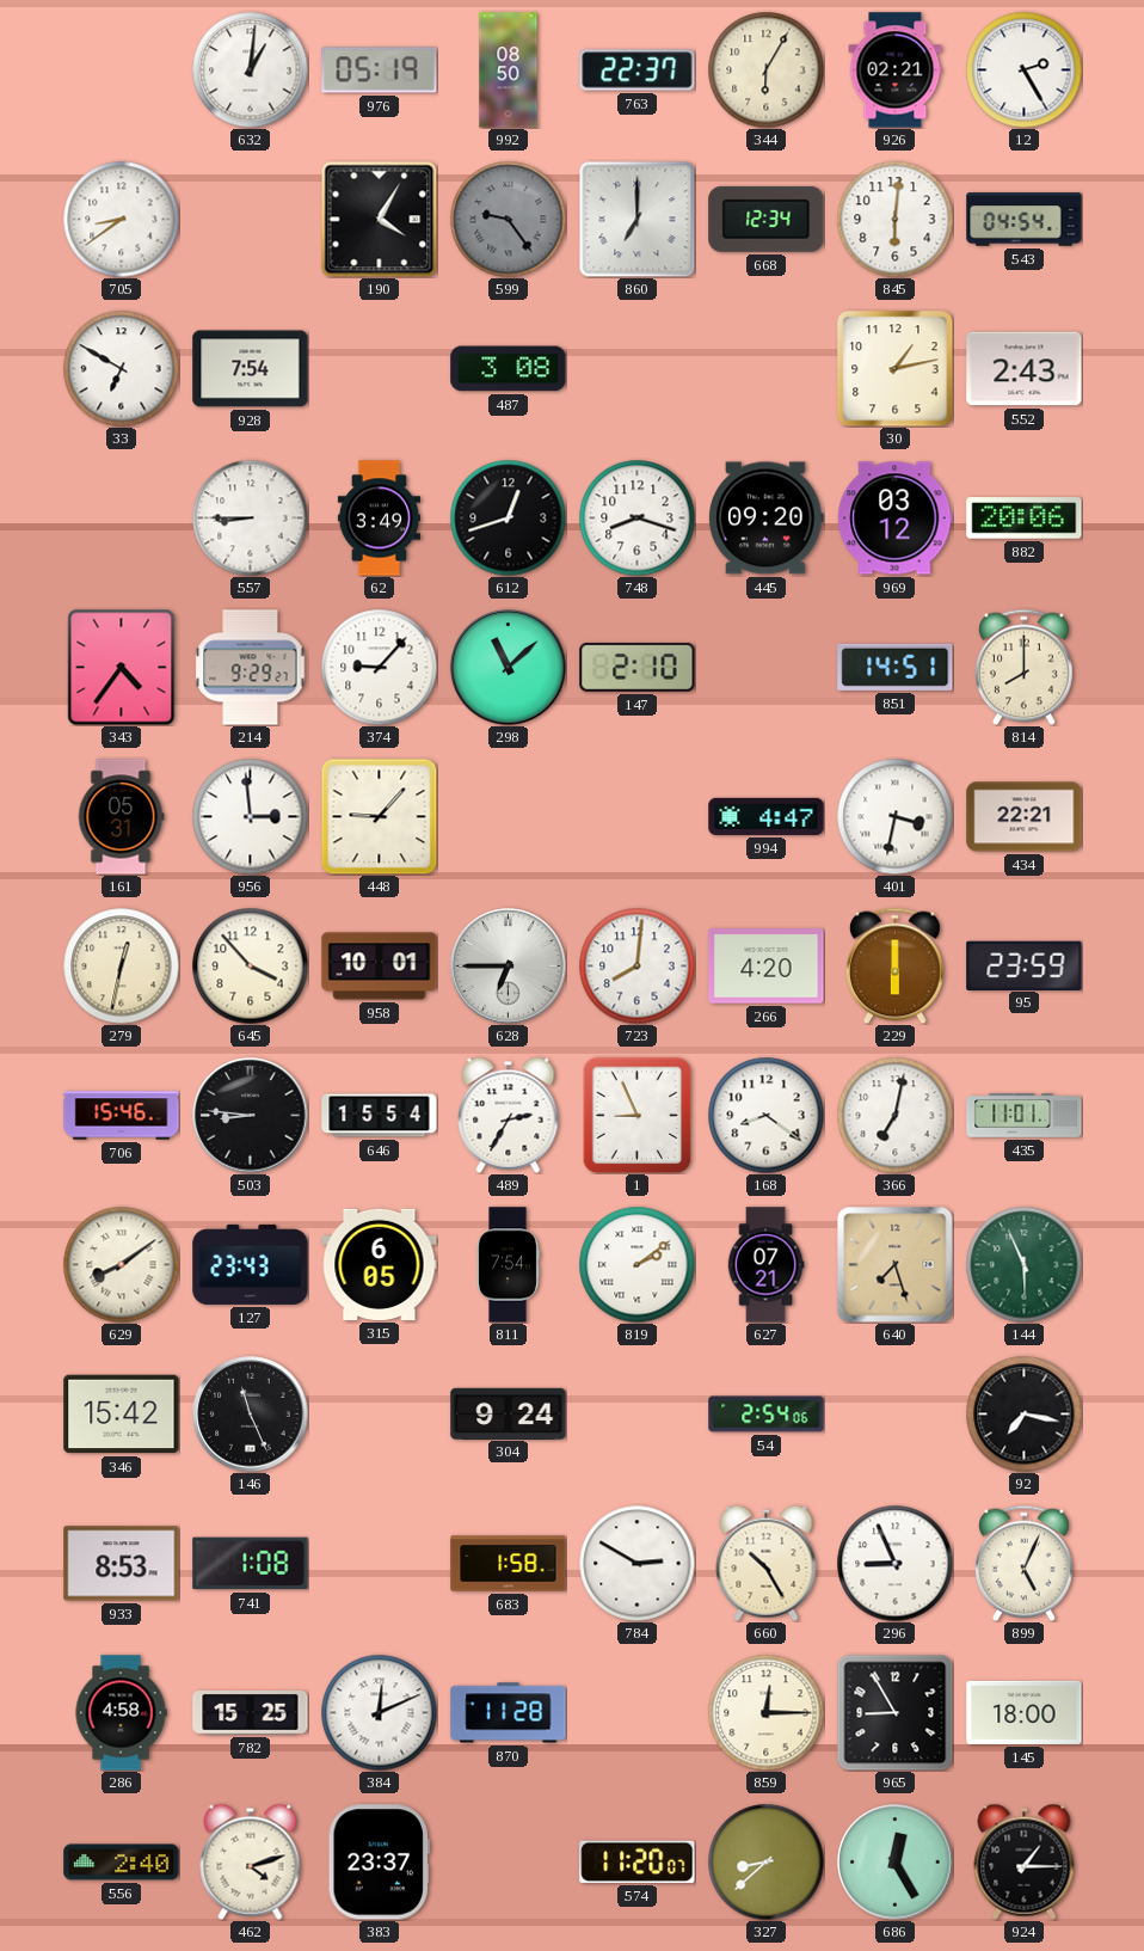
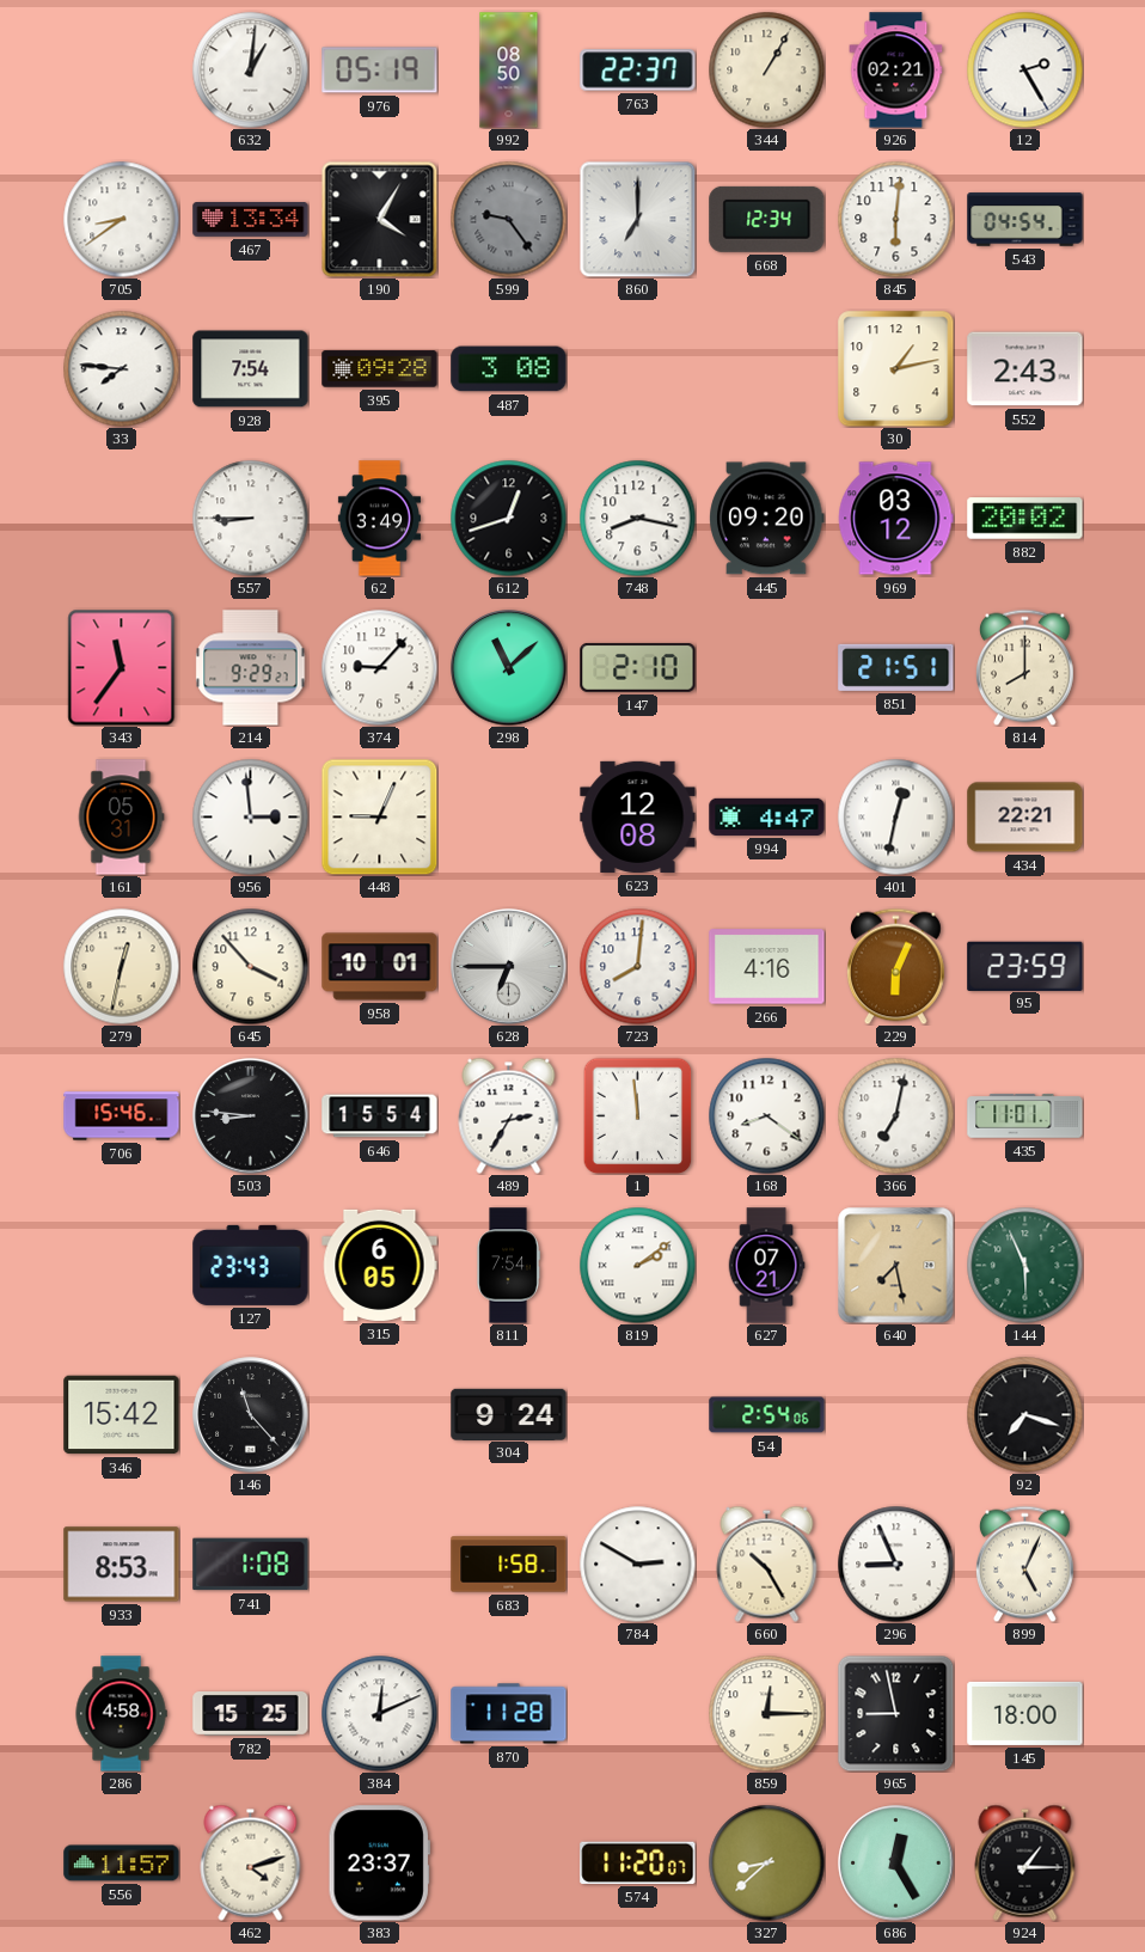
344: 6:05 -> 1:05 (766, 69)
467: none -> 13:34 (251, 220)
33: 6:50 -> 7:46 (121, 368)
395: none -> 09:28 (380, 369)
748: 8:18 -> 8:17 (637, 518)
882: 20:06 -> 20:02 (1025, 519)
343: 4:36 -> 11:36 (122, 667)
851: 14:51 -> 21:51 (896, 667)
448: 9:07 -> 9:04 (379, 816)
623: none -> 12:08 (638, 816)
401: 3:32 -> 12:32 (895, 816)
266: 4:20 -> 4:16 (767, 967)
229: 6:00 -> 6:04 (895, 966)
1: 8:56 -> 11:59 (638, 1115)
629: 8:09 -> none (121, 1264)
640: 7:27 -> 7:28 (896, 1266)
146: 11:26 -> 11:23 (251, 1415)
92: 7:17 -> 7:18 (1024, 1414)
965: 8:55 -> 8:58 (895, 1713)
556: 2:40 -> 11:57 (122, 1864)
